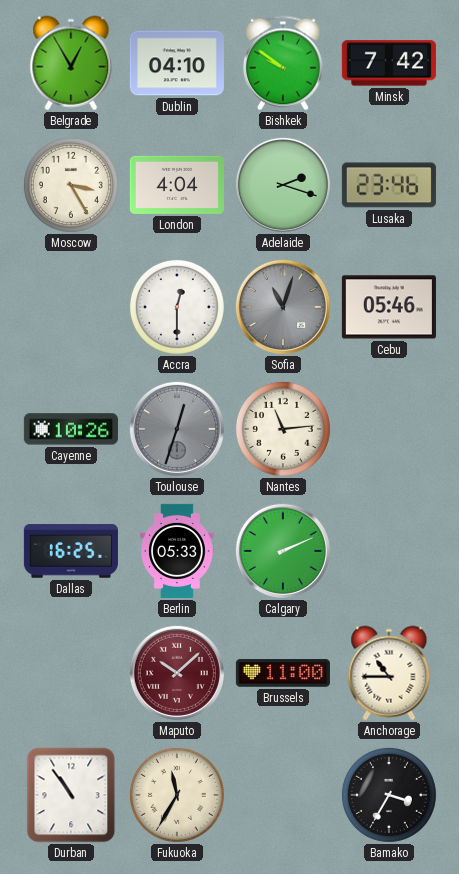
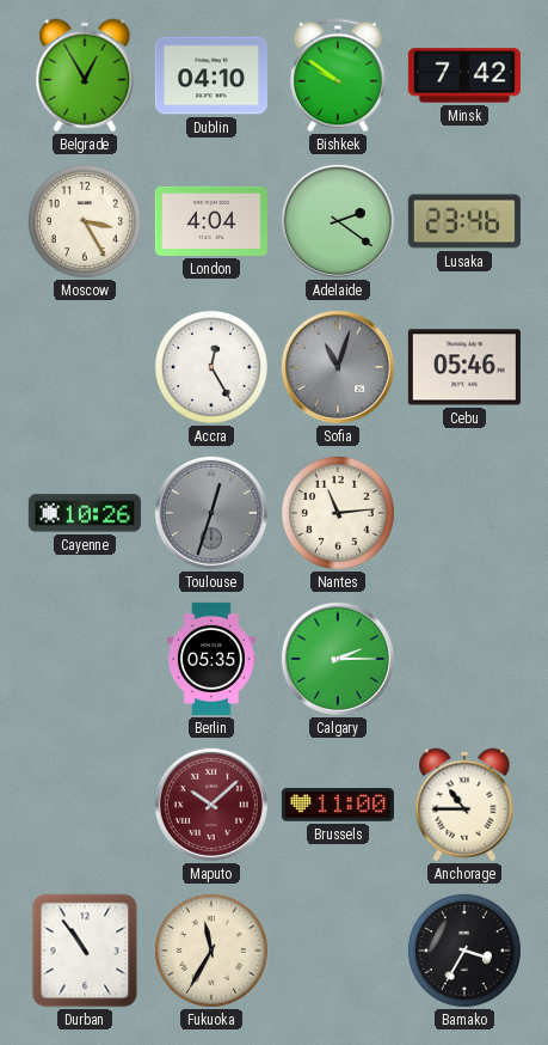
Adelaide: 2:18 -> 2:21 (338, 221)
Accra: 12:30 -> 12:25 (211, 367)
Dallas: 16:25 -> none (71, 551)
Berlin: 05:33 -> 05:35 (213, 659)
Calgary: 2:11 -> 2:15 (338, 659)
